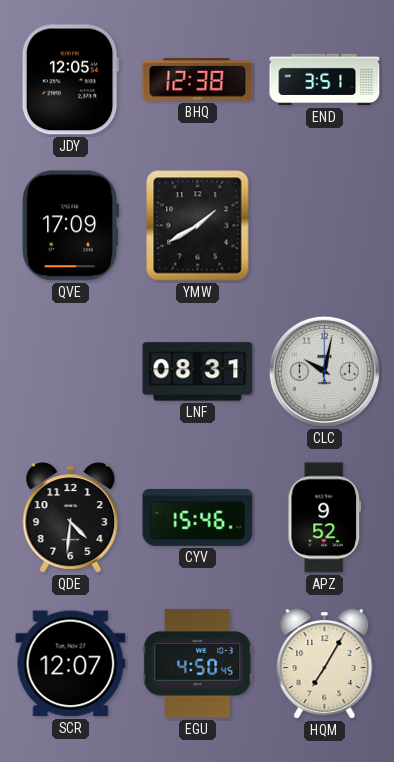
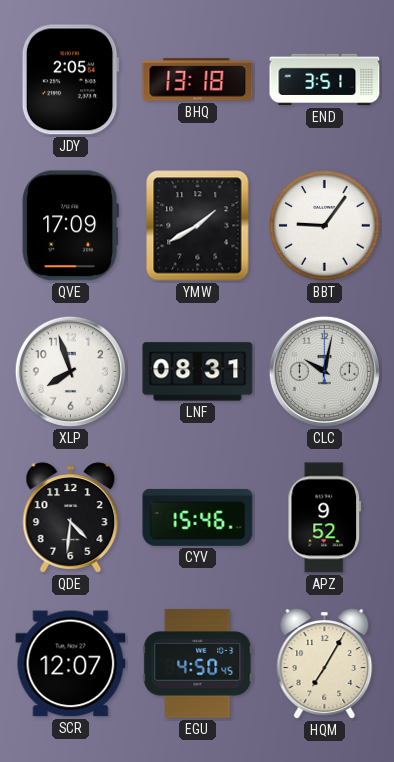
JDY: 12:05 -> 2:05 (70, 80)
BHQ: 12:38 -> 13:18 (198, 80)
BBT: none -> 9:06 (325, 226)
XLP: none -> 7:57 (70, 371)
